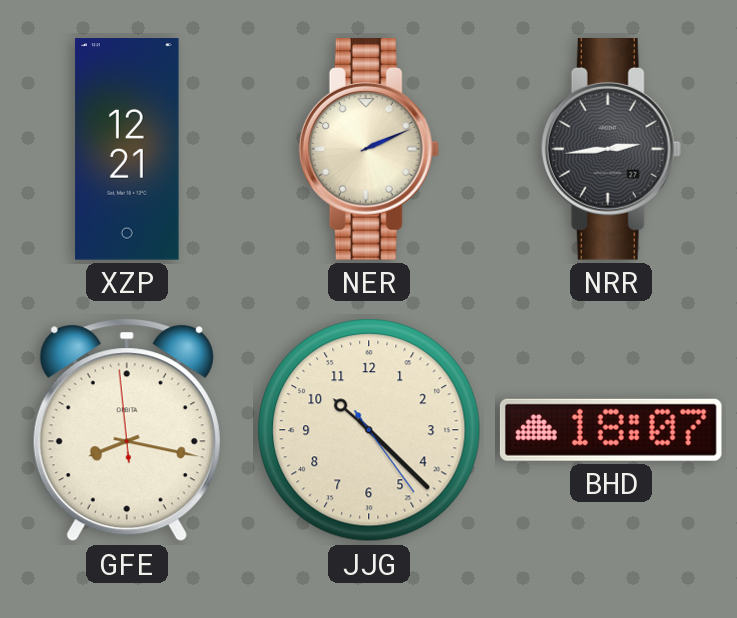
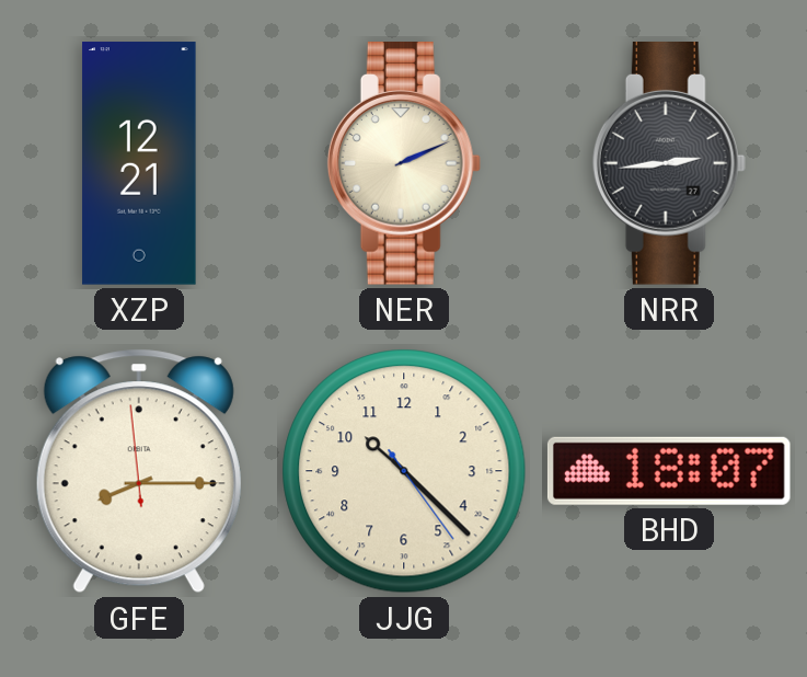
GFE: 8:16 -> 8:14 (139, 471)
